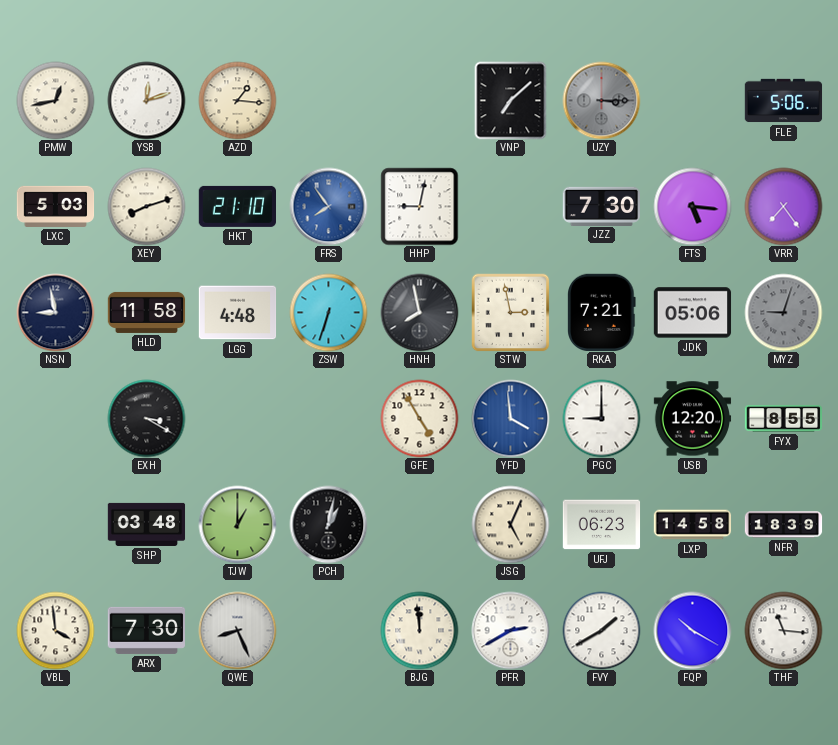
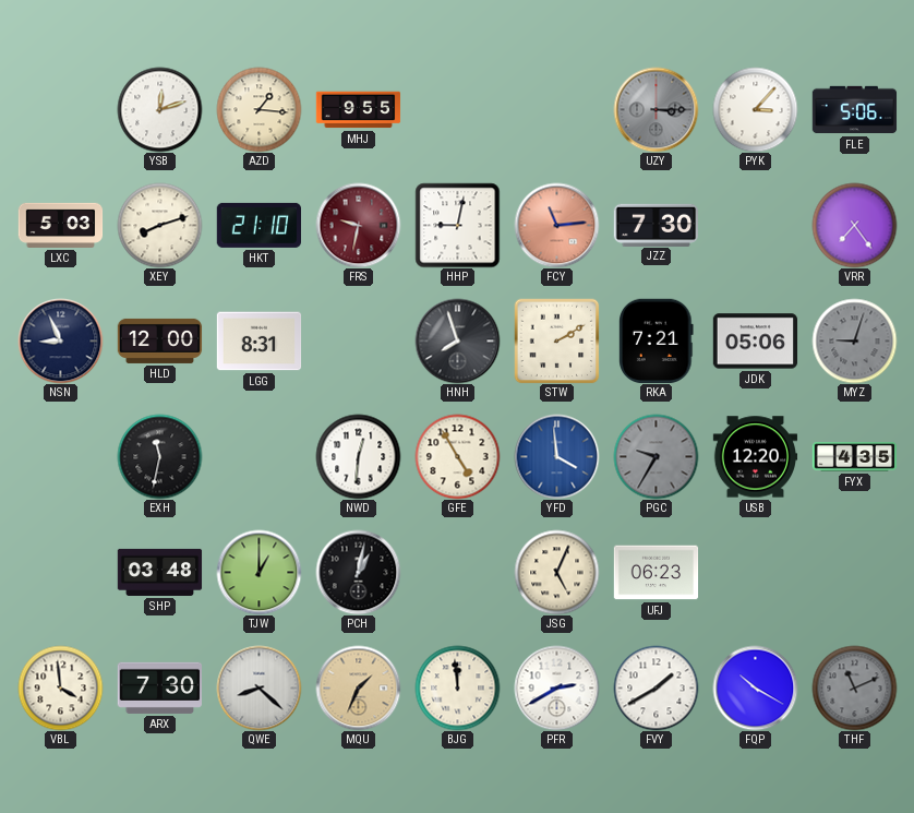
PMW: 12:43 -> none (55, 100)
MHJ: none -> 9:55 (358, 110)
VNP: 7:08 -> none (511, 100)
PYK: none -> 3:07 (755, 109)
FRS: 7:54 -> 9:32 (358, 225)
FRS dial: blue -> burgundy (358, 225)
FCY: none -> 11:14 (556, 225)
FTS: 5:16 -> none (692, 206)
NSN: 8:58 -> 8:56 (60, 340)
HLD: 11:58 -> 12:00 (159, 340)
LGG: 4:48 -> 8:31 (258, 342)
ZSW: 6:33 -> none (328, 312)
HNH: 7:58 -> 7:57 (457, 340)
STW: 2:58 -> 2:10 (556, 340)
EXH: 3:20 -> 11:32 (159, 456)
NWD: none -> 12:31 (358, 456)
PGC: 9:00 -> 9:35 (656, 456)
PGC dial: white -> grey (656, 456)
FYX: 8:55 -> 4:35 (854, 457)
LXP: 14:58 -> none (692, 525)
NFR: 18:39 -> none (783, 525)
QWE: 8:26 -> 8:22 (258, 688)
MQU: none -> 1:34 (358, 688)
THF: 11:16 -> 11:11 (854, 688)
THF dial: white -> grey (854, 688)
